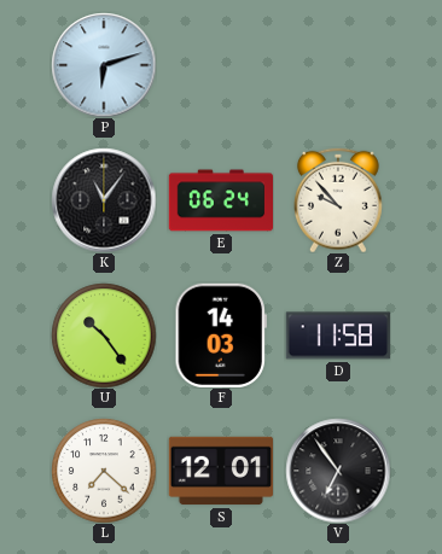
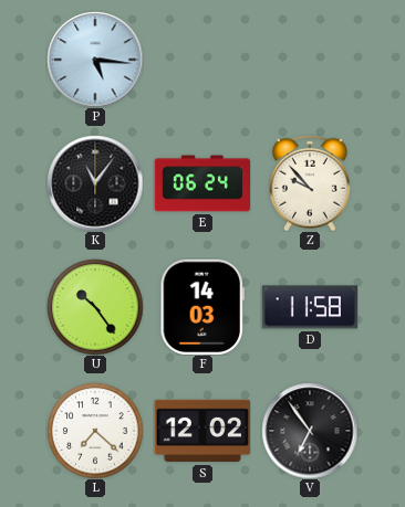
P: 6:12 -> 5:16 (95, 60)
S: 12:01 -> 12:02 (201, 431)
